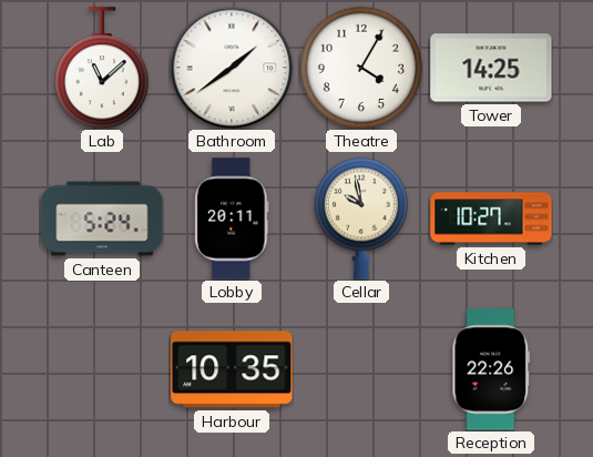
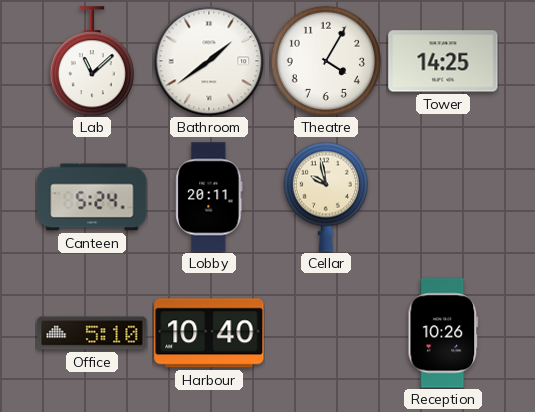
Kitchen: 10:27 -> none (491, 219)
Office: none -> 5:10 (92, 333)
Harbour: 10:35 -> 10:40 (209, 333)
Reception: 22:26 -> 10:26 (443, 333)
